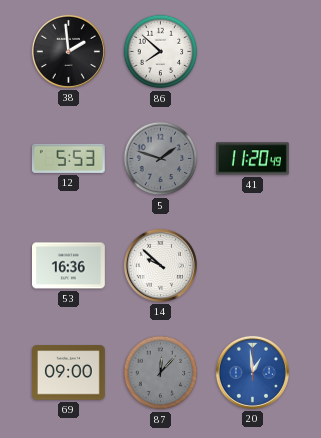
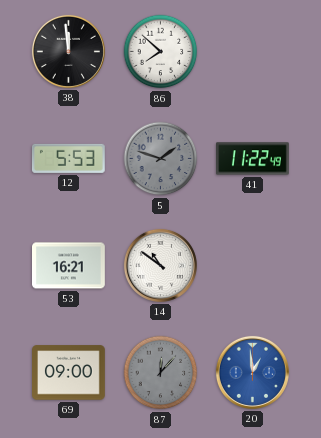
38: 1:59 -> 11:59 (68, 51)
41: 11:20 -> 11:22 (253, 159)
53: 16:36 -> 16:21 (69, 266)
14: 9:52 -> 10:51 (160, 265)
